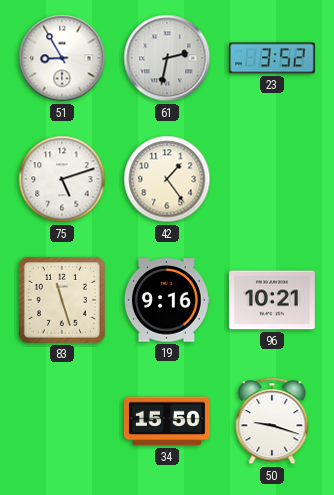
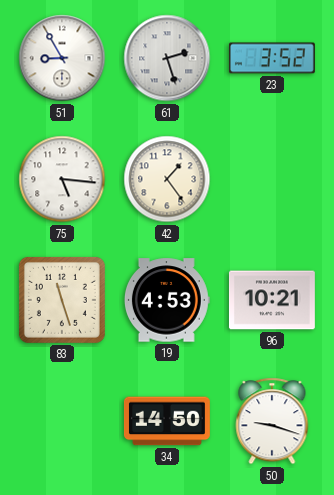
61: 2:32 -> 2:27 (167, 58)
75: 5:12 -> 5:16 (62, 179)
19: 9:16 -> 4:53 (167, 300)
34: 15:50 -> 14:50 (167, 421)
